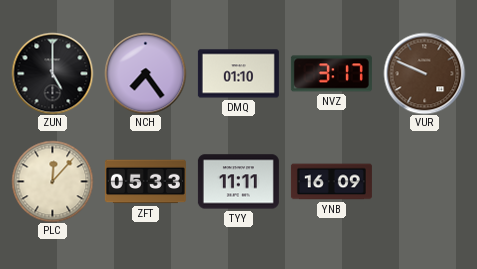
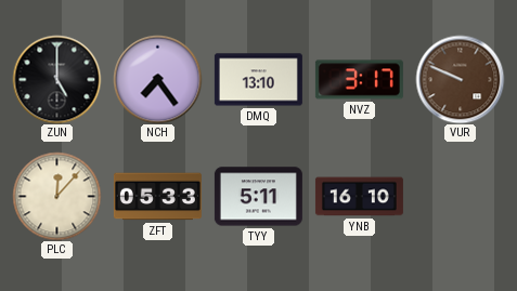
DMQ: 01:10 -> 13:10 (258, 80)
TYY: 11:11 -> 5:11 (258, 197)
YNB: 16:09 -> 16:10 (359, 197)
